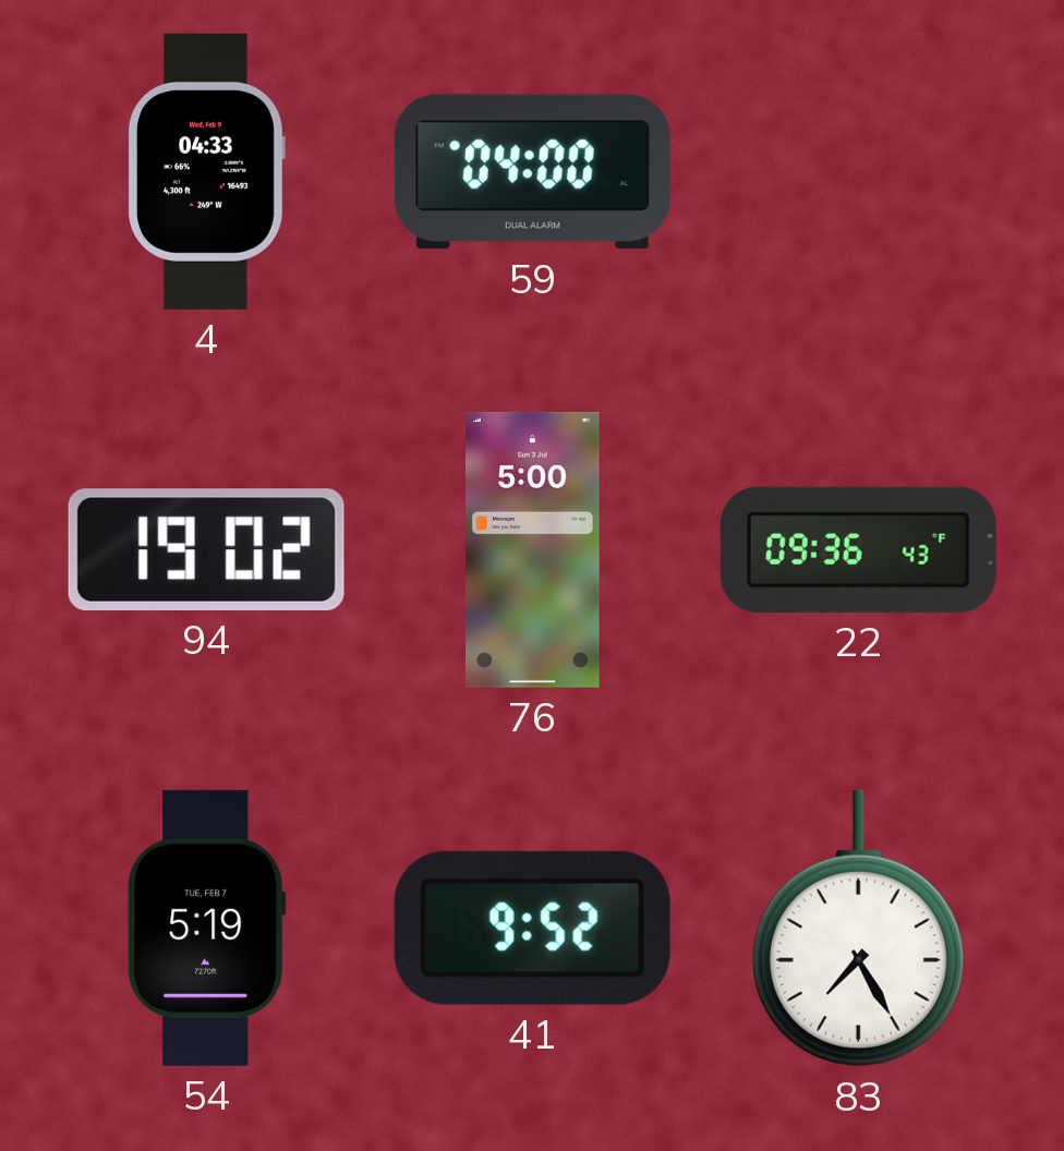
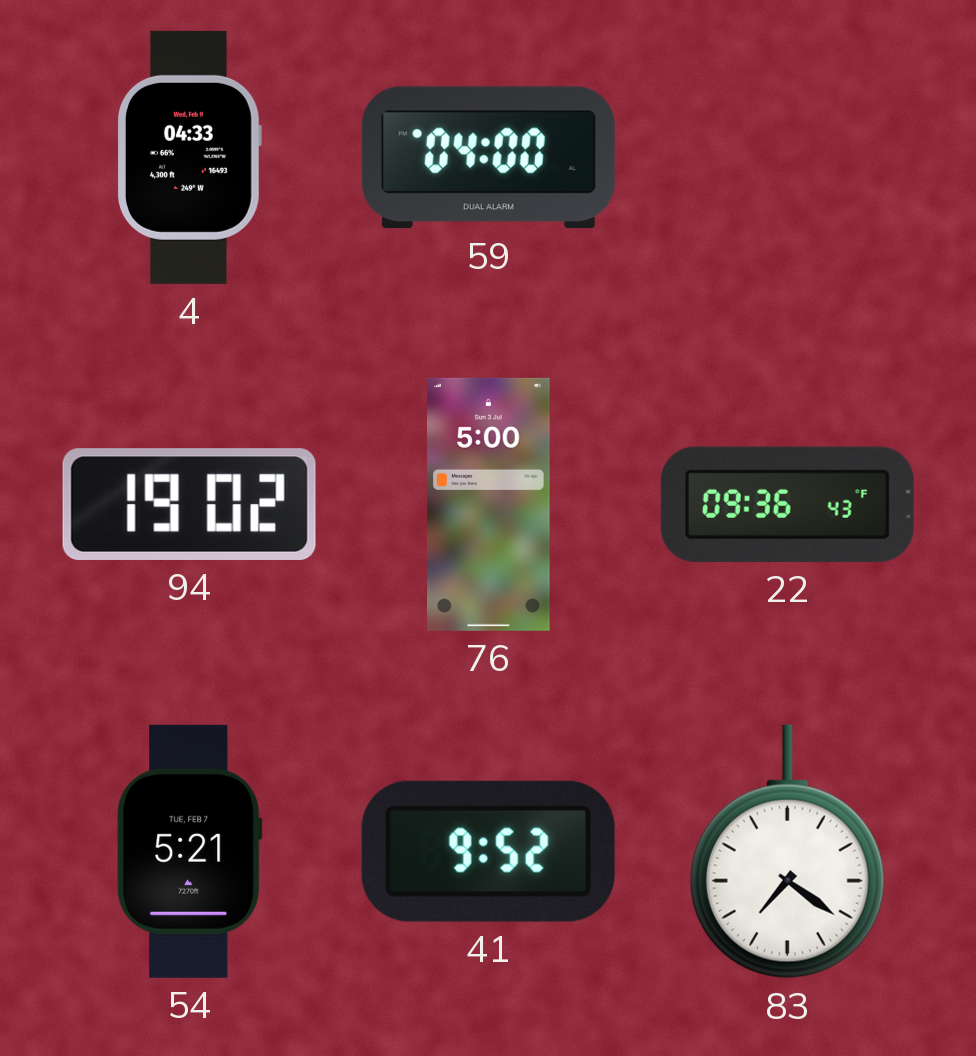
54: 5:19 -> 5:21 (190, 851)
83: 7:25 -> 7:21 (787, 852)
